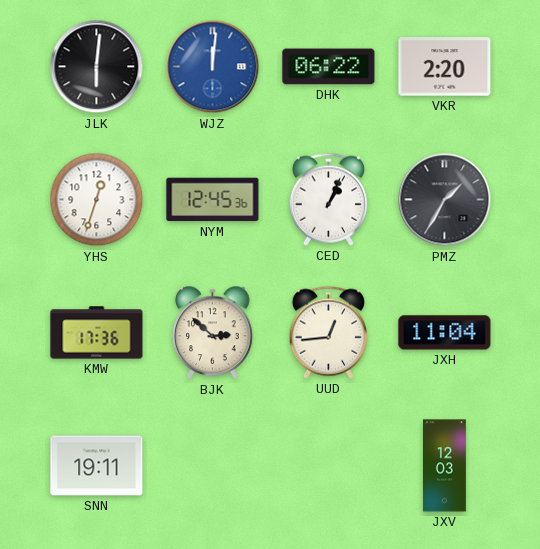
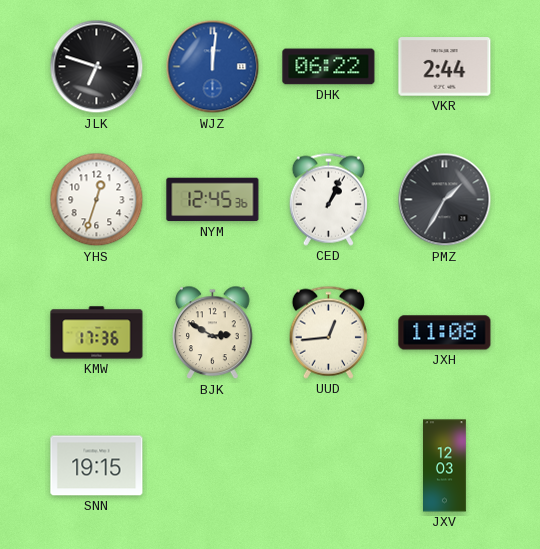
JLK: 6:01 -> 6:48 (97, 67)
VKR: 2:20 -> 2:44 (445, 67)
BJK: 2:52 -> 2:50 (213, 333)
JXH: 11:04 -> 11:08 (445, 333)
SNN: 19:11 -> 19:15 (97, 466)
